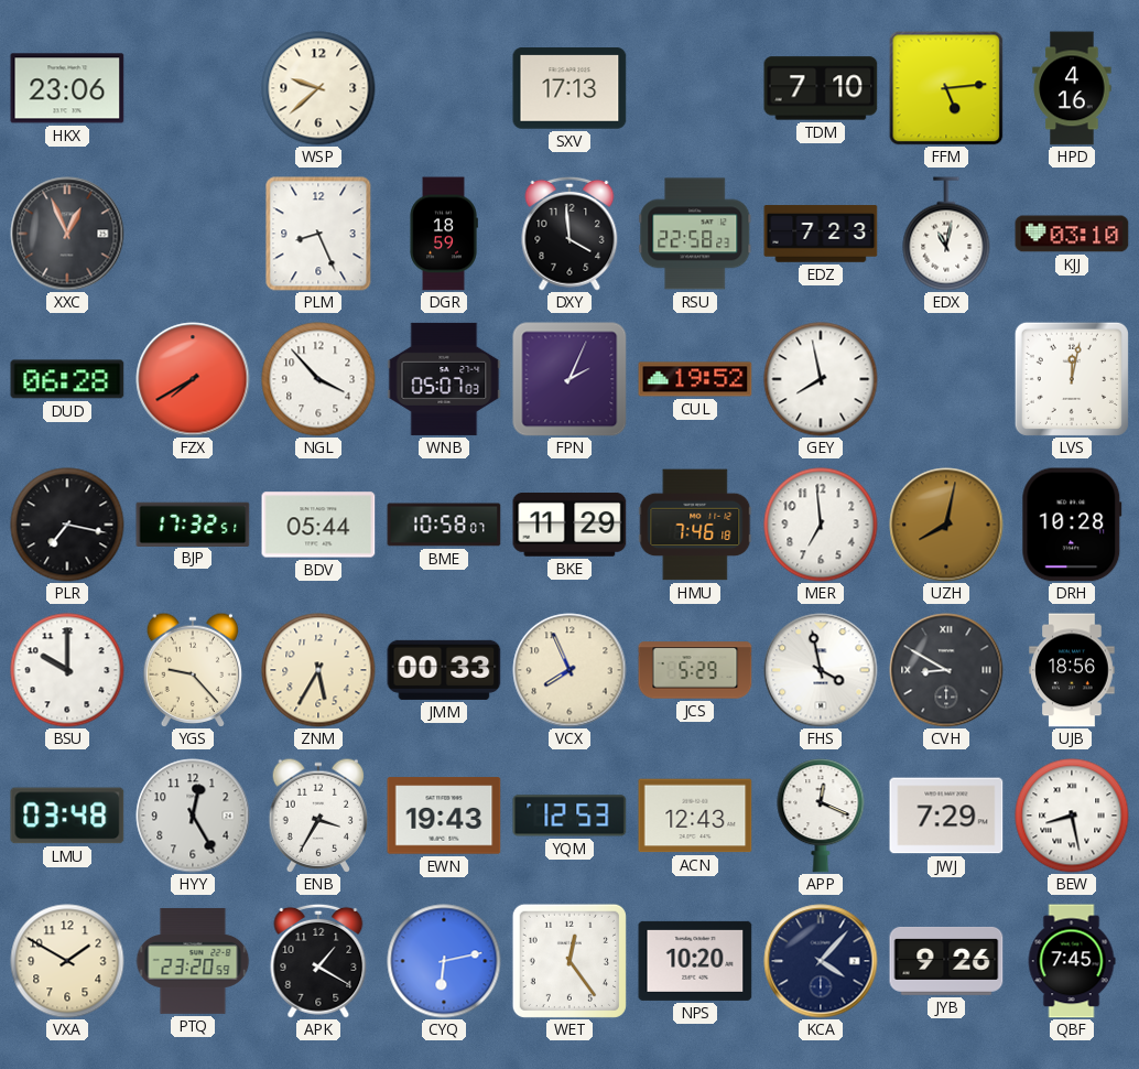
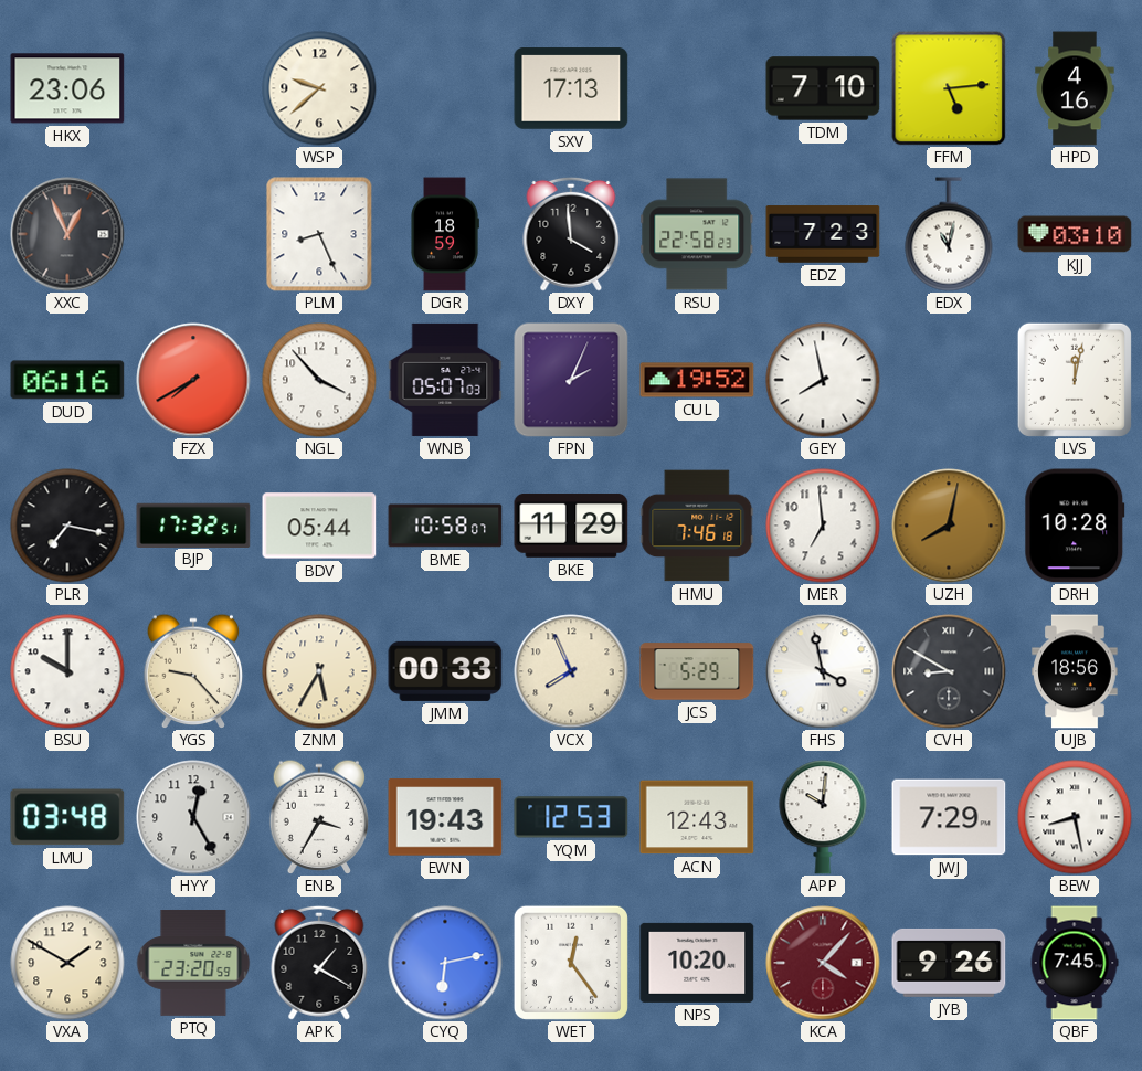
DUD: 06:28 -> 06:16 (67, 380)
APP: 12:19 -> 10:01 (823, 817)
KCA dial: navy -> burgundy (823, 963)
